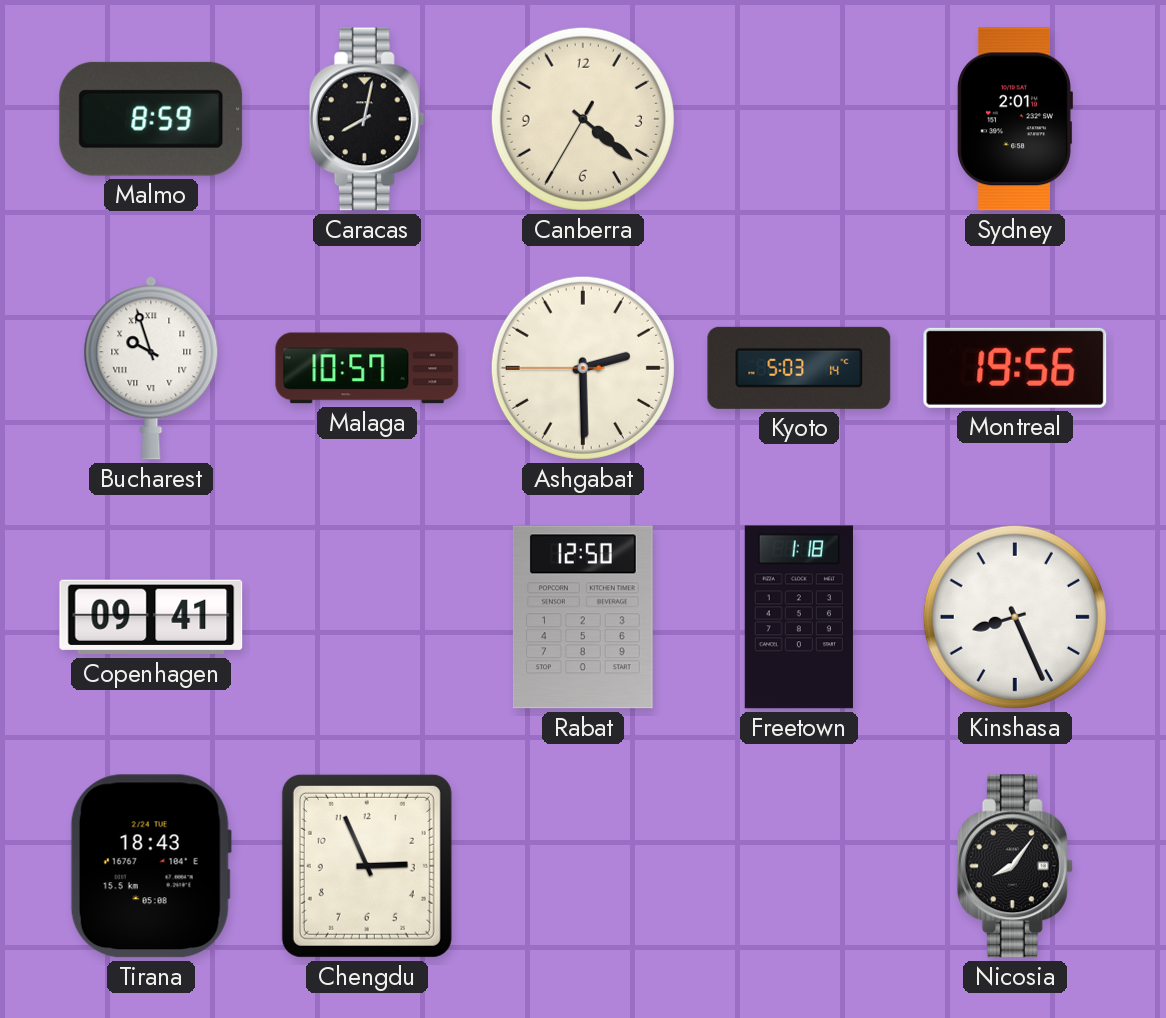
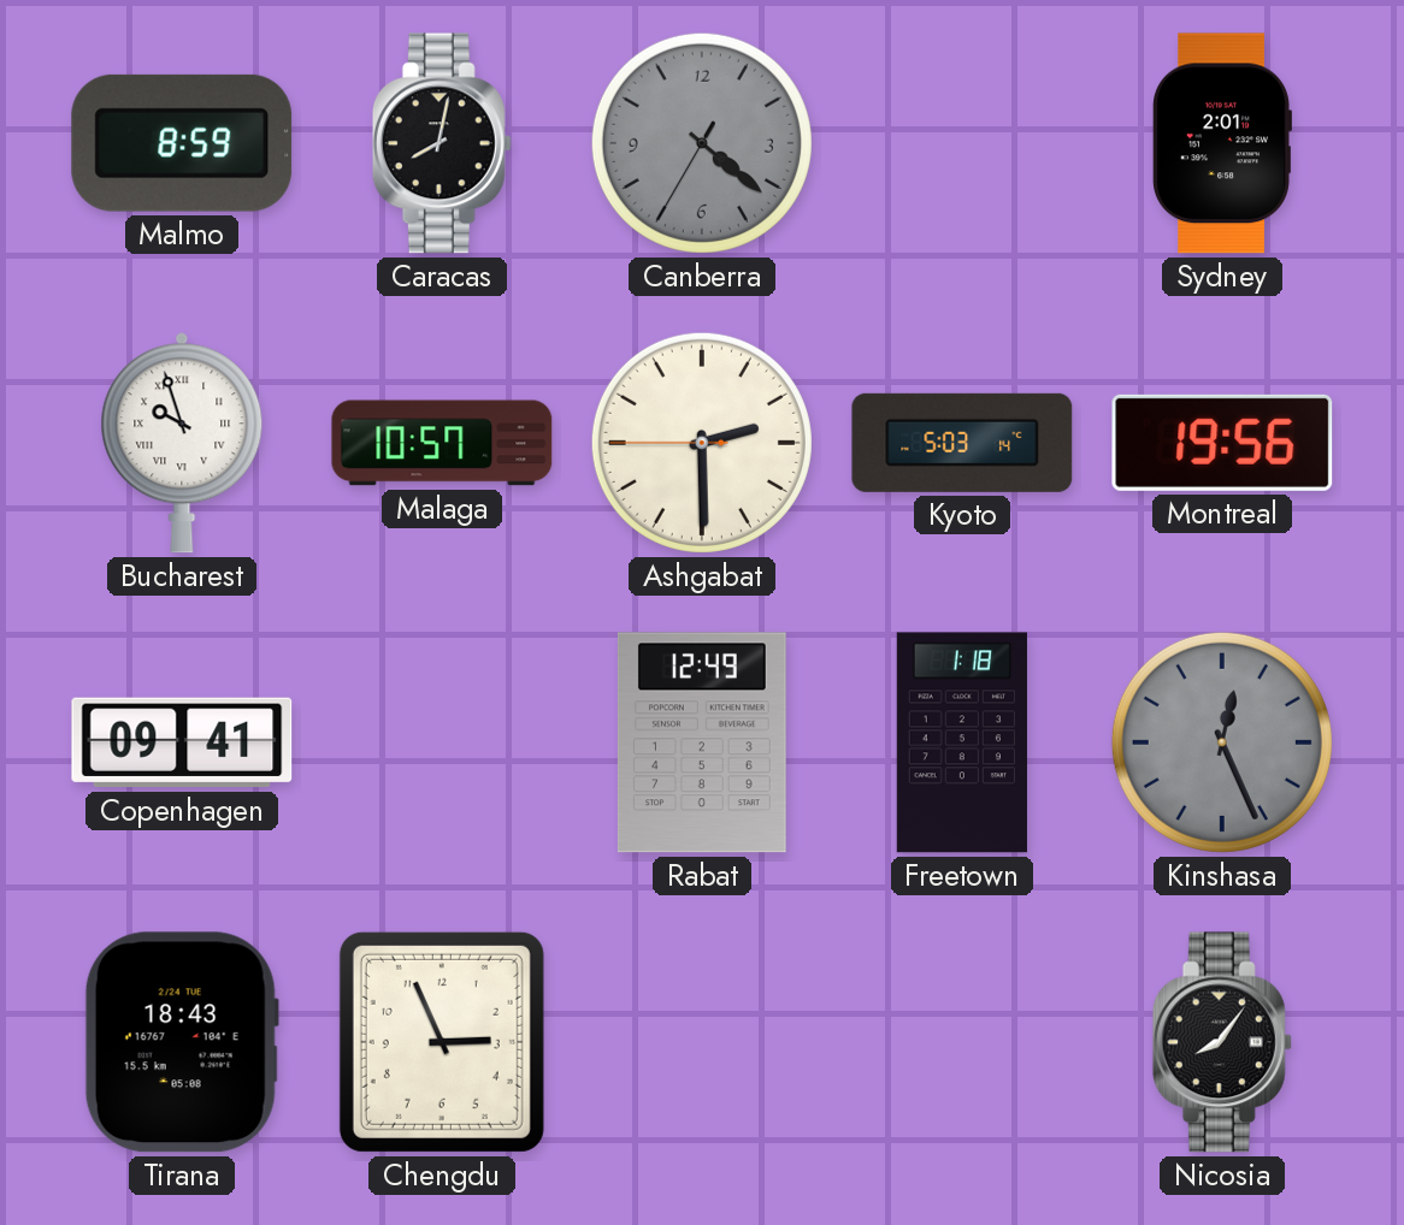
Canberra dial: cream -> grey (702, 143)
Rabat: 12:50 -> 12:49 (702, 742)
Kinshasa: 8:26 -> 12:26 (1222, 742)
Kinshasa dial: white -> grey (1222, 742)
